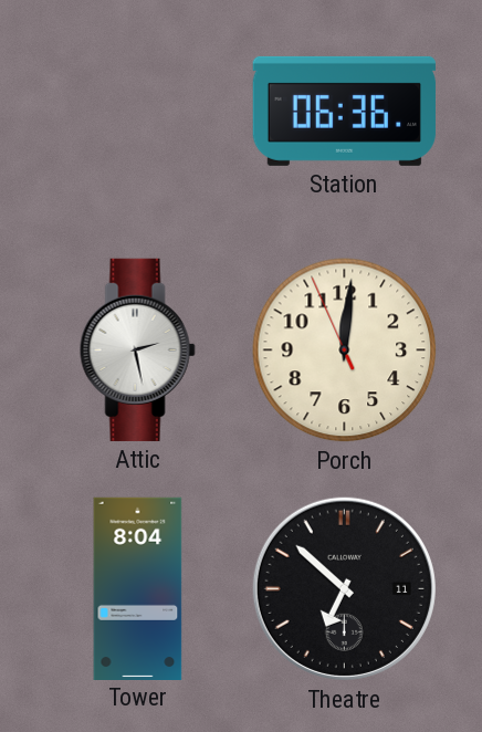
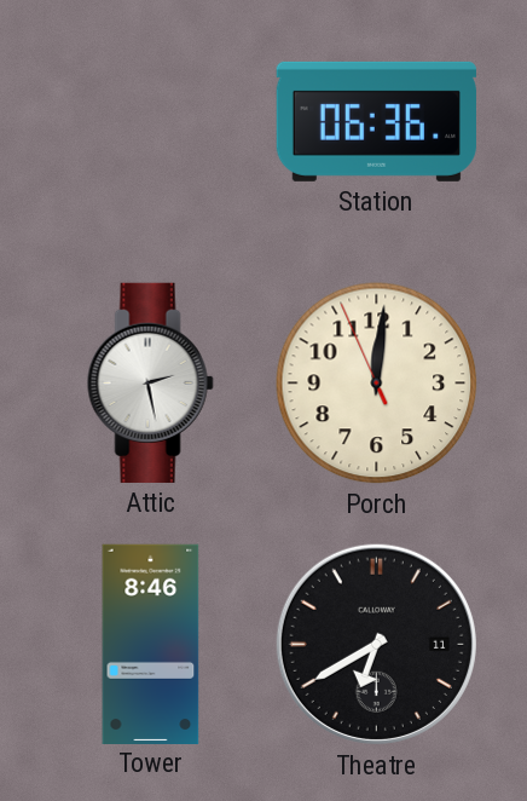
Tower: 8:04 -> 8:46 (151, 644)
Theatre: 6:52 -> 6:40 (376, 644)
